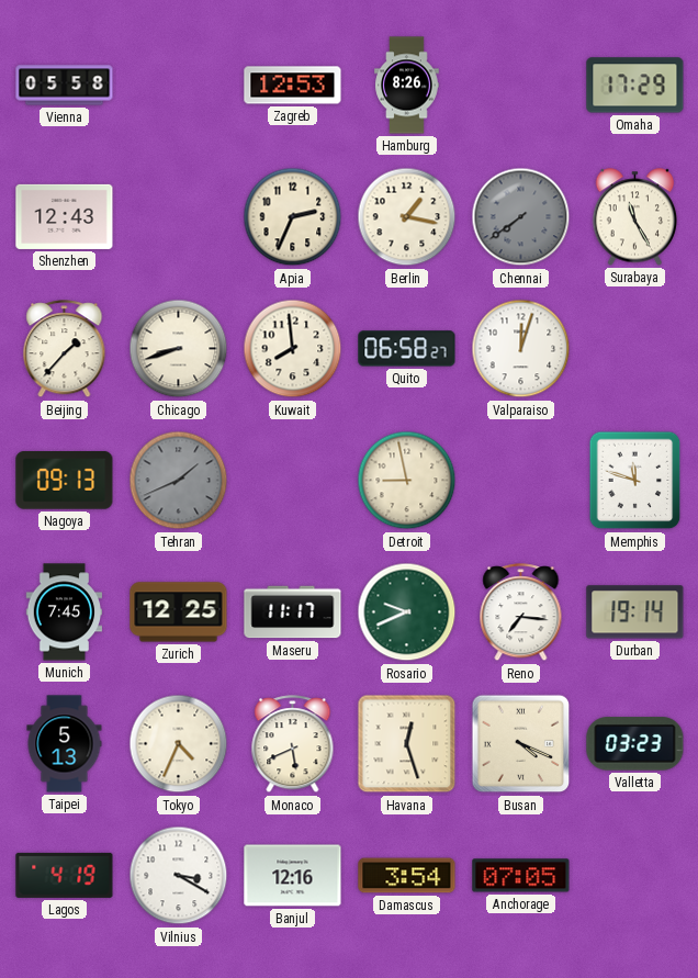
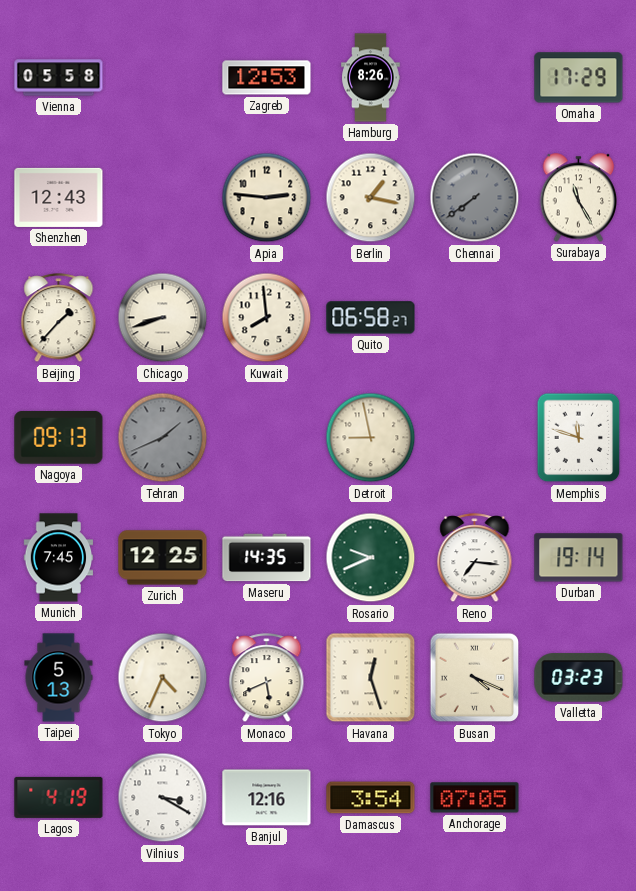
Apia: 2:34 -> 2:46 (267, 198)
Valparaiso: 12:03 -> none (521, 349)
Maseru: 11:17 -> 14:35 (267, 558)
